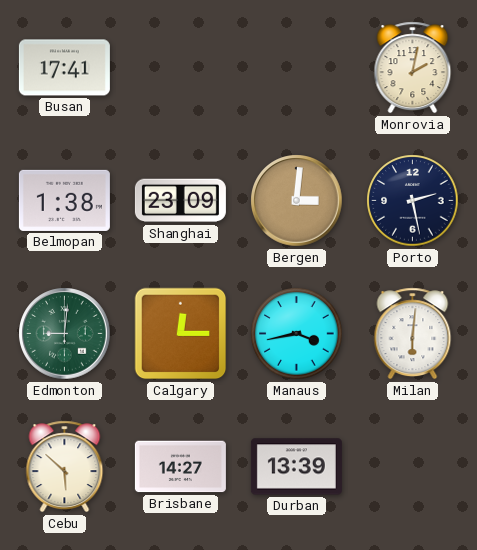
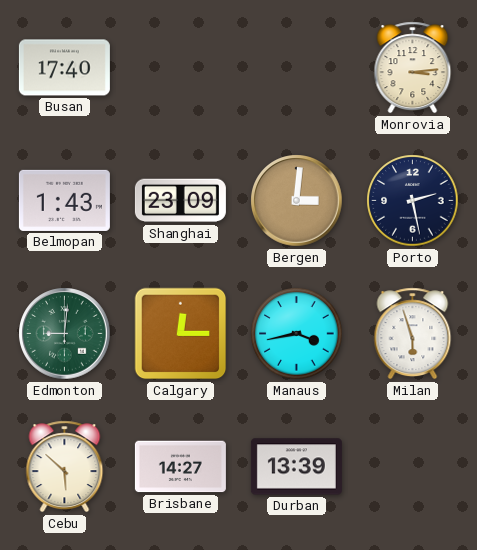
Busan: 17:41 -> 17:40 (64, 68)
Monrovia: 2:02 -> 3:14 (413, 68)
Belmopan: 1:38 -> 1:43 (64, 200)
Milan: 6:01 -> 5:57 (413, 334)
